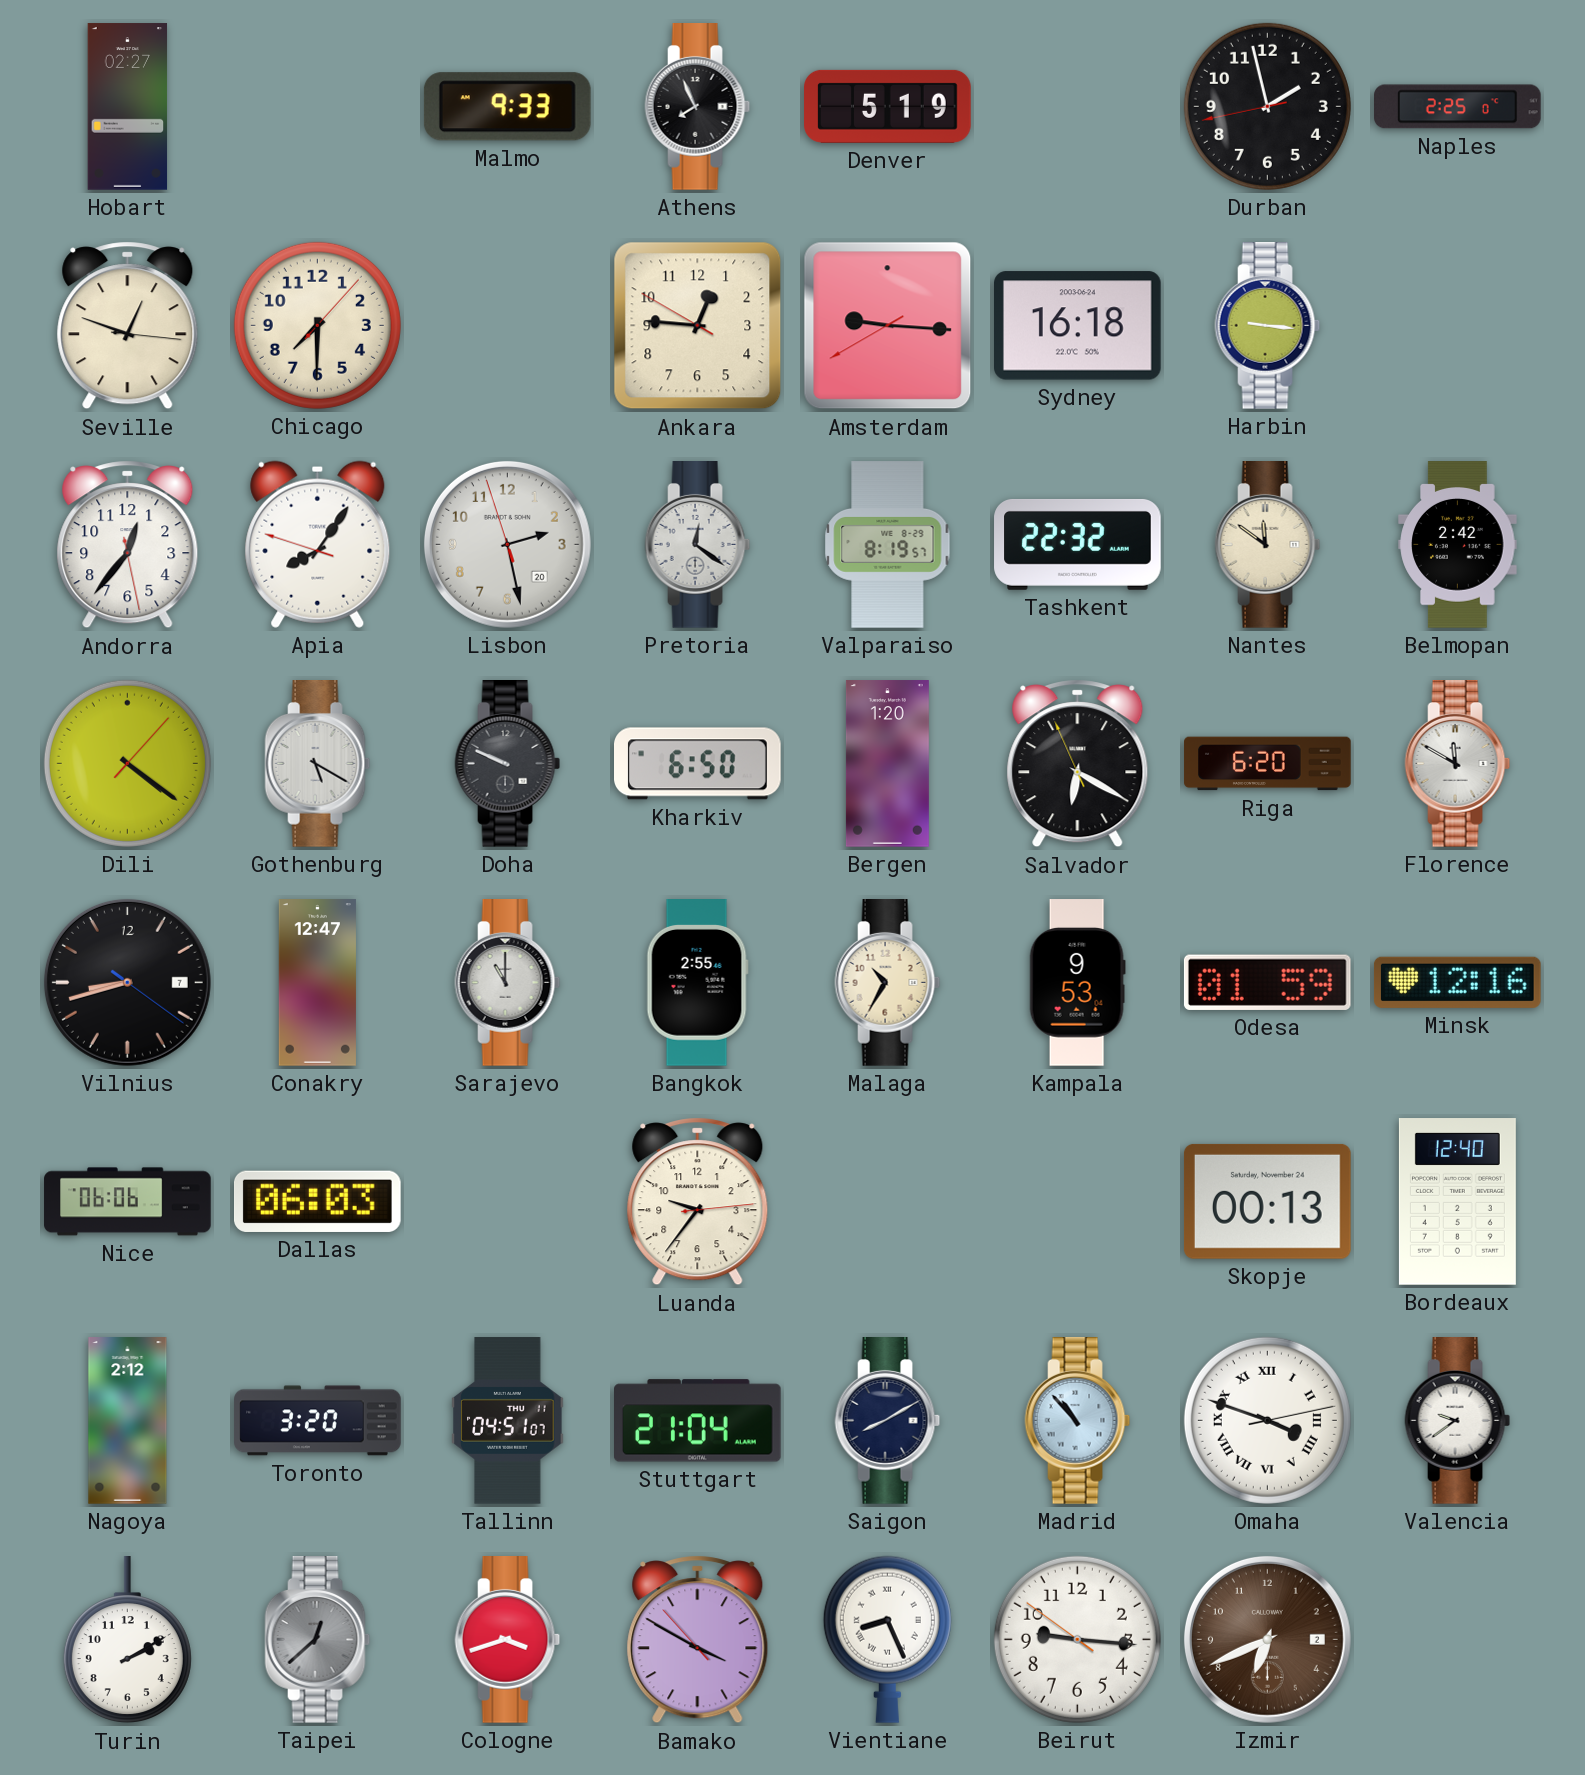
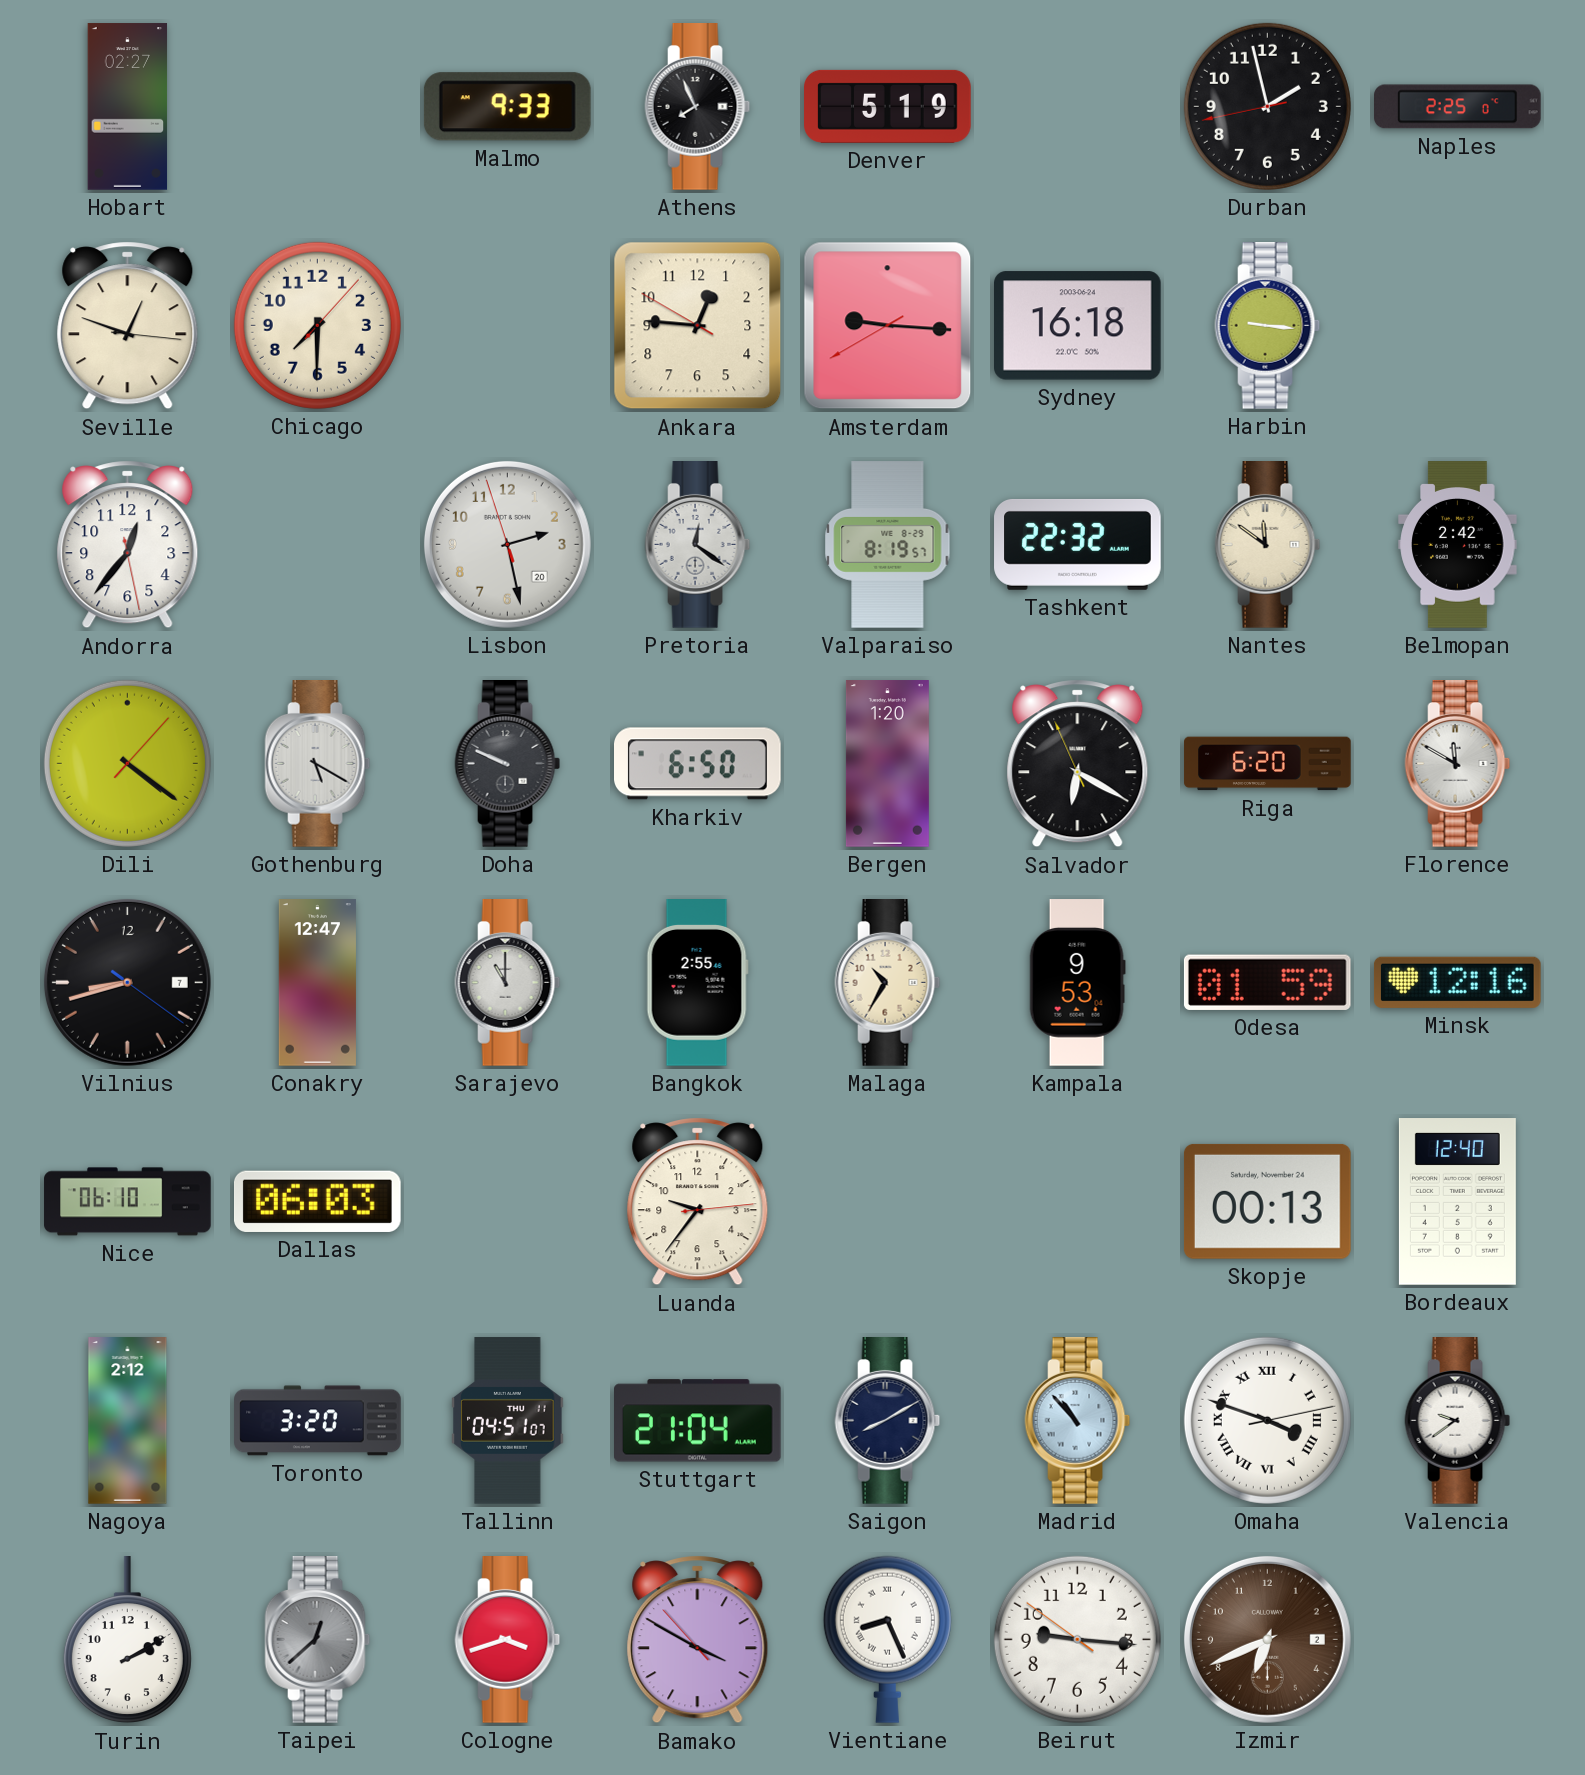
Apia: 8:05 -> none (318, 544)
Nice: 06:06 -> 06:10 (128, 1202)
